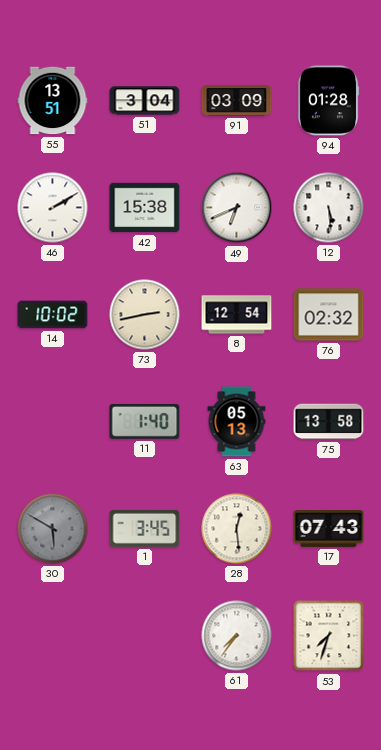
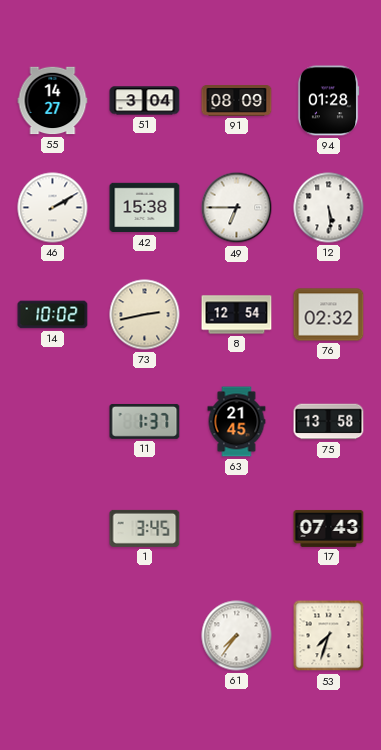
55: 13:51 -> 14:27 (53, 101)
91: 03:09 -> 08:09 (237, 101)
49: 6:41 -> 6:45 (237, 208)
11: 1:40 -> 1:37 (145, 421)
63: 05:13 -> 21:45 (237, 422)
30: 5:50 -> none (53, 529)
28: 12:29 -> none (237, 529)
